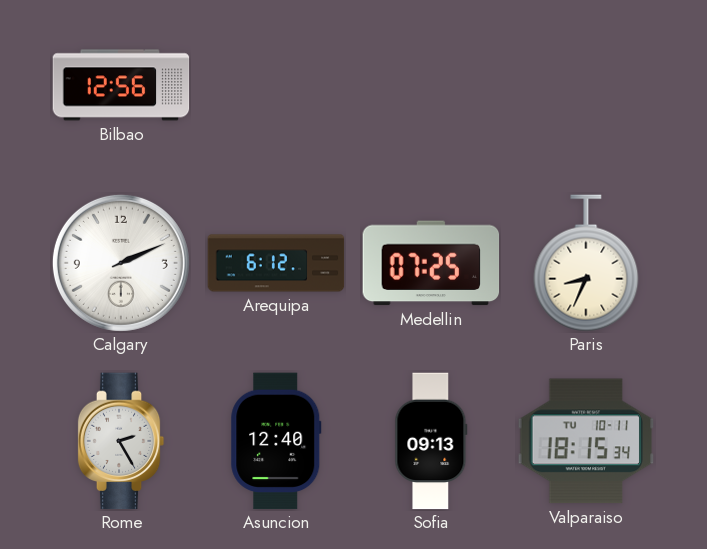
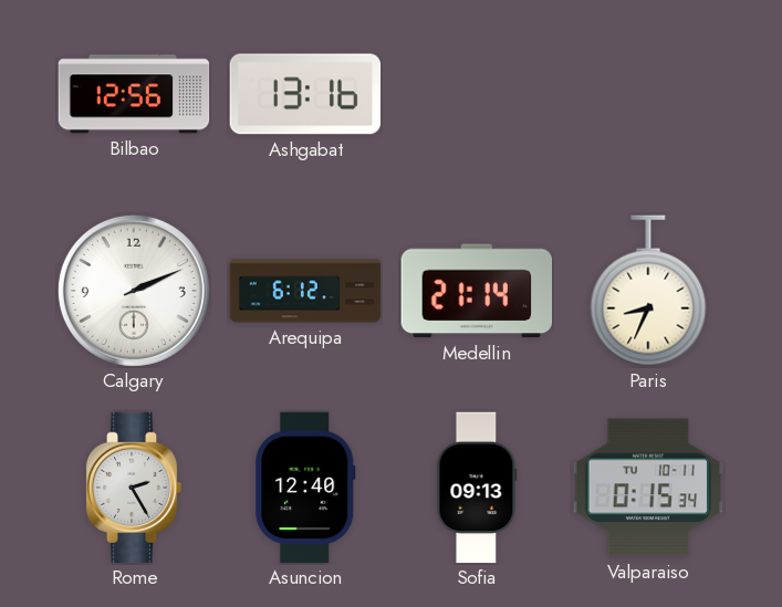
Ashgabat: none -> 13:16 (305, 94)
Medellin: 07:25 -> 21:14 (477, 291)
Valparaiso: 18:15 -> 0:15 (648, 488)
